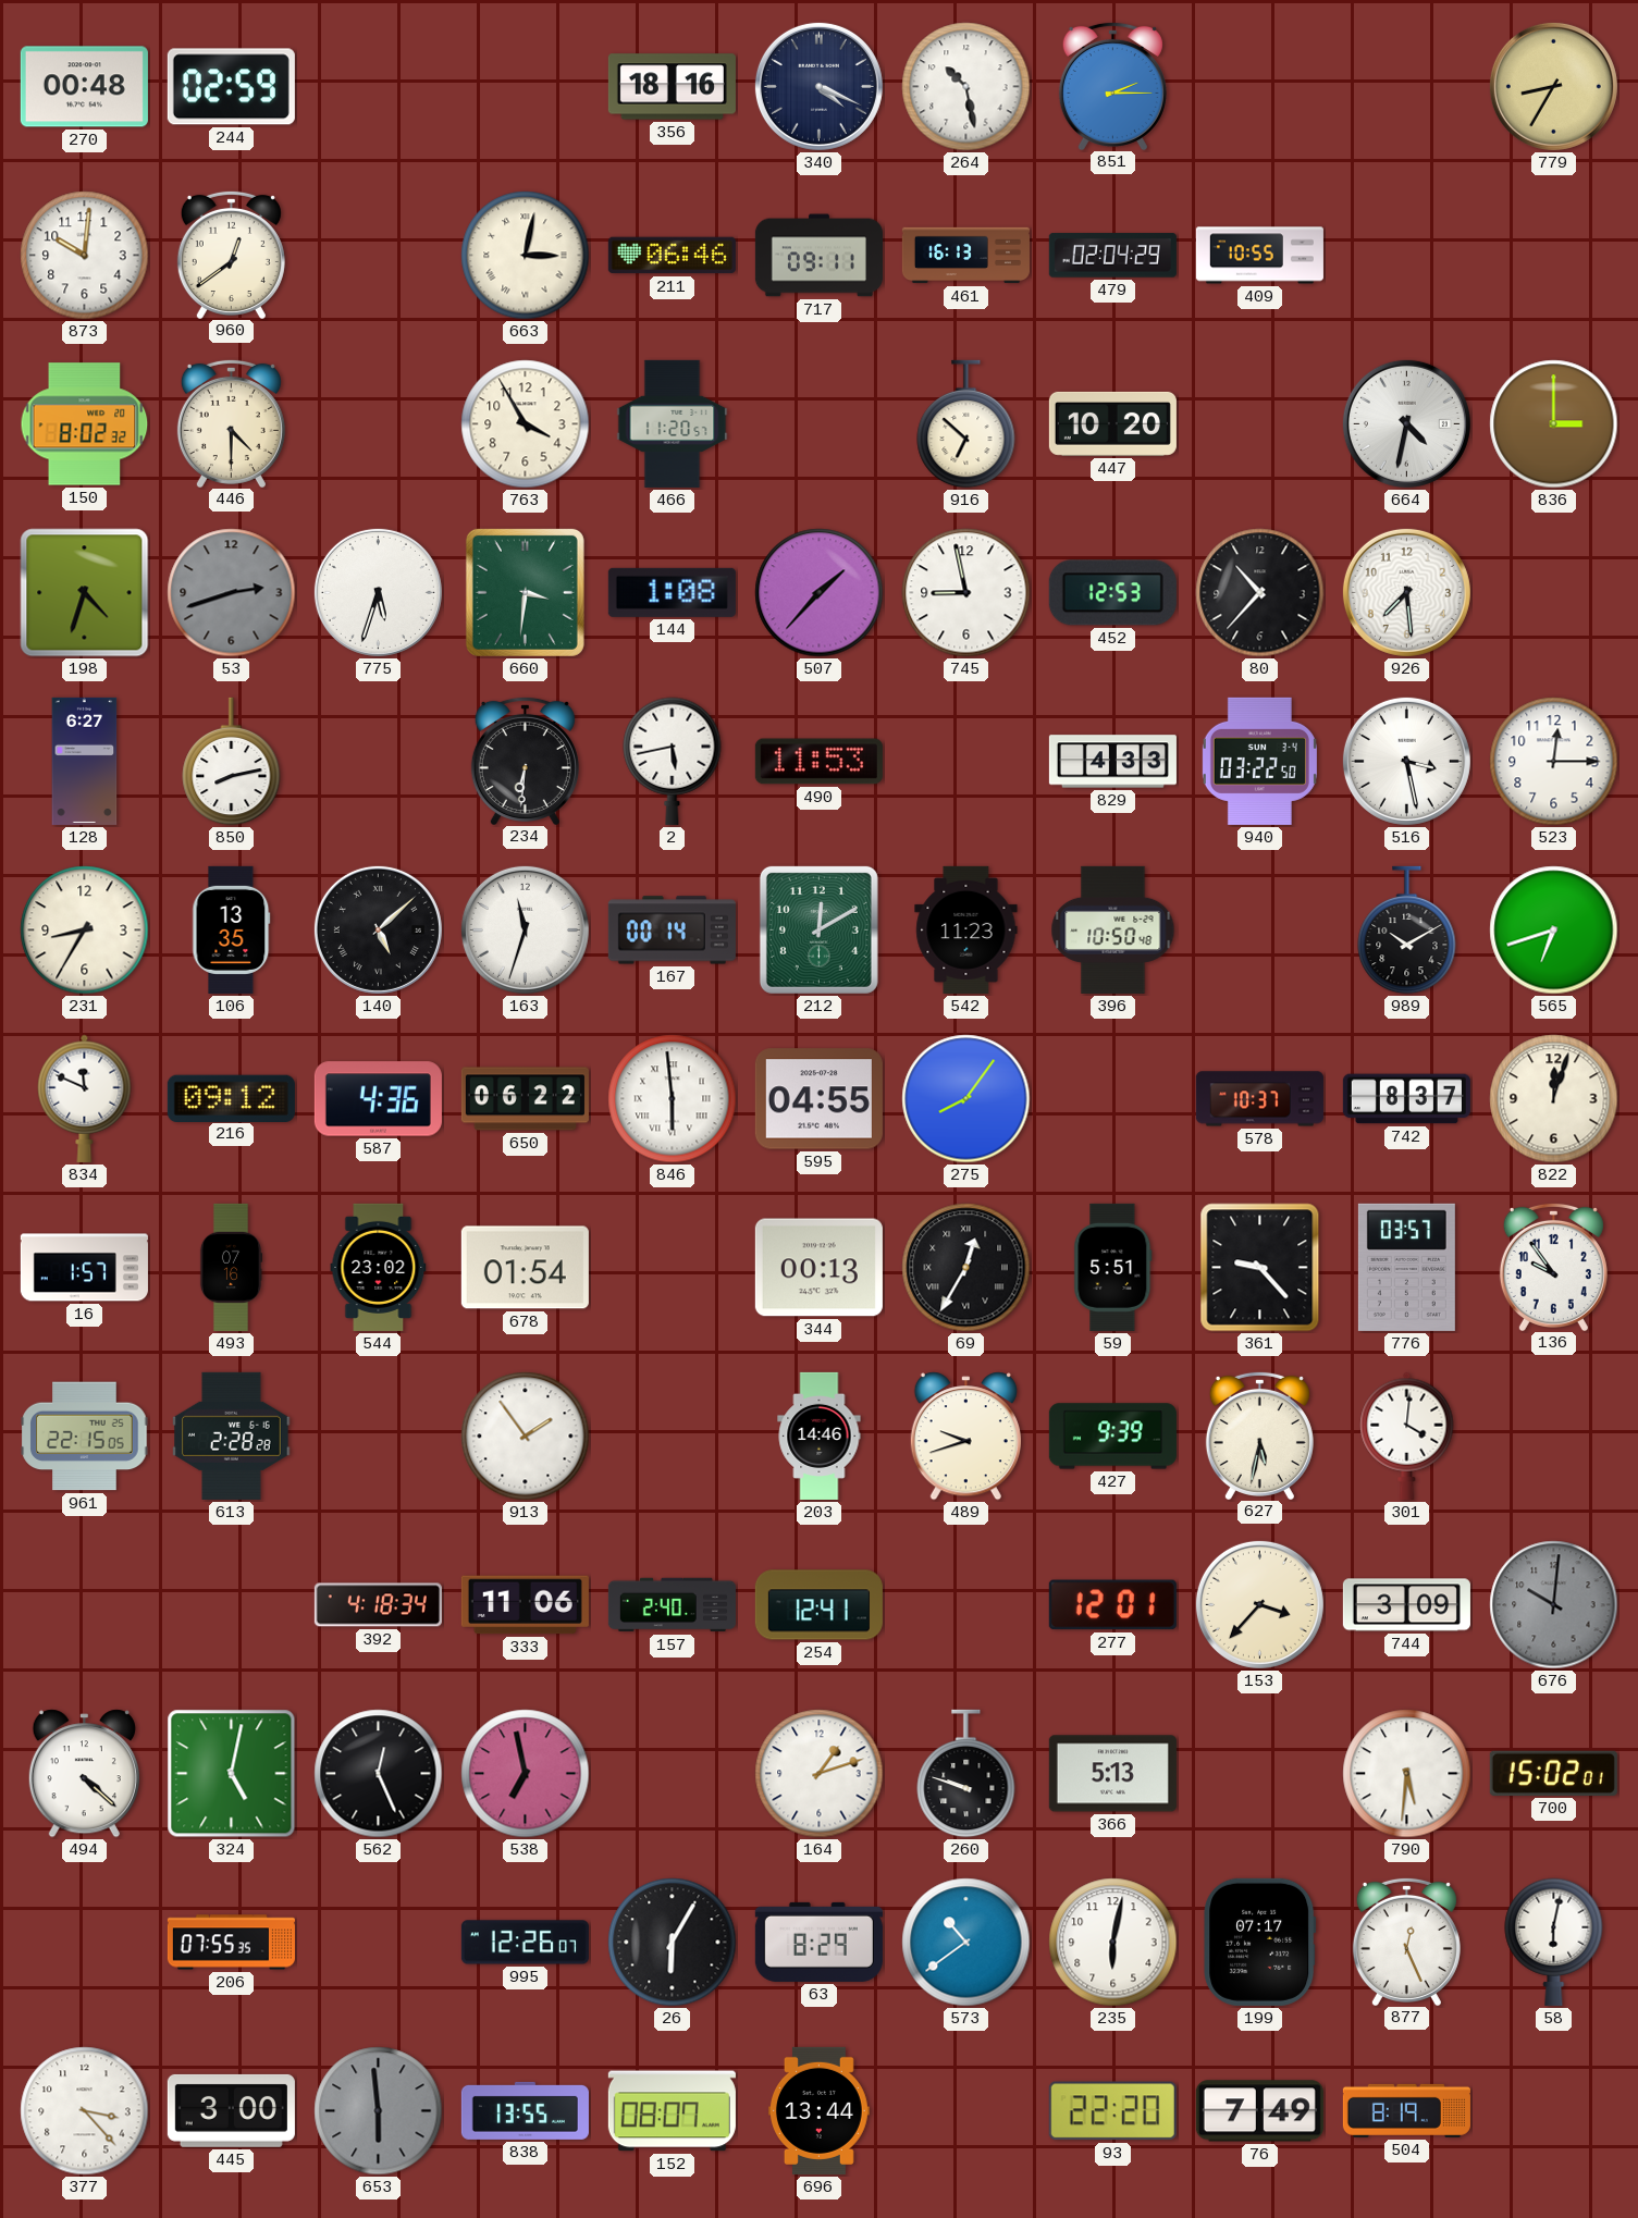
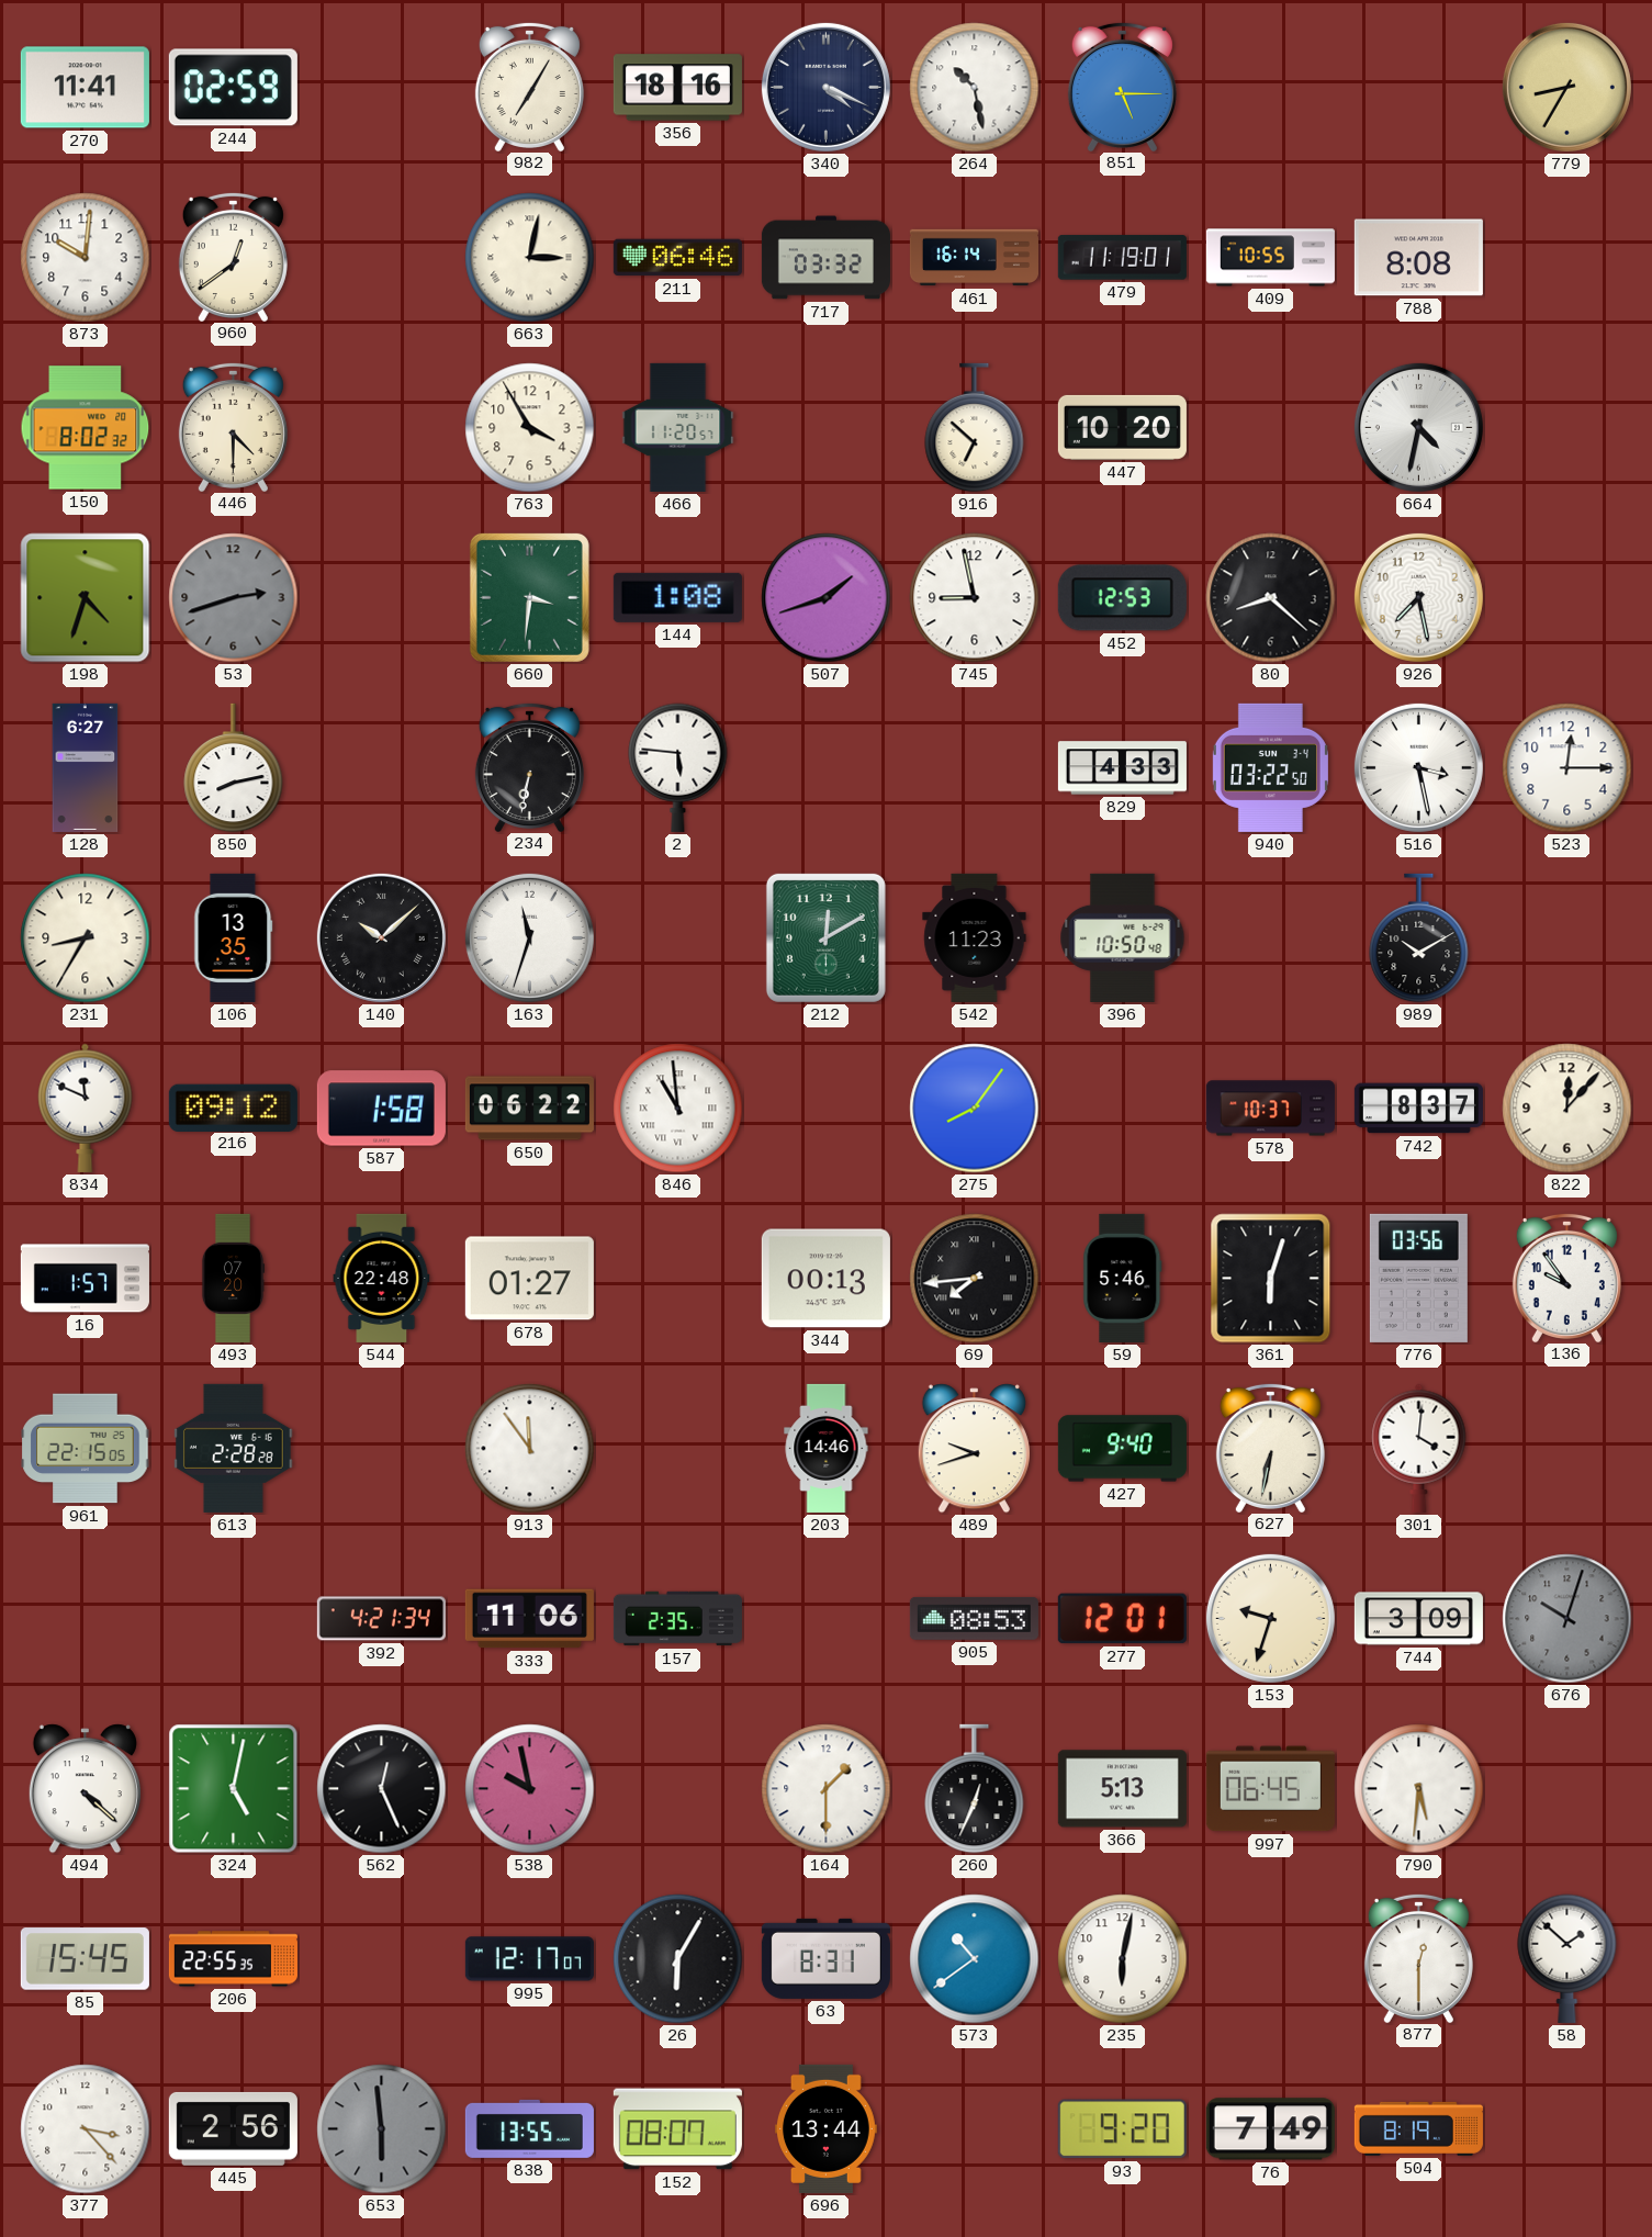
270: 00:48 -> 11:41 (85, 88)
982: none -> 7:05 (529, 86)
851: 2:15 -> 5:15 (1122, 86)
717: 09:11 -> 03:32 (825, 258)
461: 16:13 -> 16:14 (974, 258)
479: 02:04 -> 11:19 (1122, 258)
788: none -> 8:08 (1418, 258)
836: 3:00 -> none (1554, 424)
775: 5:33 -> none (378, 592)
507: 1:37 -> 1:42 (827, 598)
80: 10:37 -> 8:22 (1271, 598)
926: 7:29 -> 7:28 (1418, 597)
234: 6:31 -> 6:32 (529, 766)
2: 5:43 -> 5:46 (678, 767)
490: 11:53 -> none (818, 762)
140: 5:08 -> 10:08 (381, 937)
167: 00:14 -> none (672, 931)
565: 6:42 -> none (1554, 931)
587: 4:36 -> 1:58 (381, 1109)
846: 5:59 -> 10:59 (678, 1109)
595: 04:55 -> none (818, 1099)
822: 12:03 -> 12:07 (1567, 1109)
493: 07:16 -> 07:20 (233, 1278)
544: 23:02 -> 22:48 (382, 1278)
678: 01:54 -> 01:27 (529, 1279)
69: 12:35 -> 7:44 (975, 1279)
59: 5:51 -> 5:46 (1123, 1278)
361: 9:23 -> 6:03 (1271, 1279)
776: 03:57 -> 03:56 (1418, 1278)
913: 1:54 -> 11:54 (530, 1449)
427: 9:39 -> 9:40 (1122, 1449)
627: 5:32 -> 6:32 (1270, 1447)
392: 4:18 -> 4:21 (381, 1619)
157: 2:40 -> 2:35 (677, 1619)
254: 12:41 -> none (818, 1605)
905: none -> 08:53 (974, 1618)
153: 3:37 -> 9:33 (1270, 1618)
676: 10:01 -> 10:03 (1567, 1619)
538: 6:58 -> 9:58 (530, 1789)
164: 1:12 -> 1:30 (827, 1789)
260: 9:48 -> 12:34 (975, 1789)
997: none -> 06:45 (1270, 1789)
700: 15:02 -> none (1553, 1773)
85: none -> 15:45 (85, 1959)
206: 07:55 -> 22:55 (233, 1959)
995: 12:26 -> 12:17 (529, 1959)
63: 8:29 -> 8:31 (825, 1958)
199: 07:17 -> none (1260, 1942)
877: 12:26 -> 12:30 (1418, 1957)
58: 6:02 -> 1:52 (1567, 1958)
445: 3:00 -> 2:56 (233, 2128)
93: 22:20 -> 9:20 (1122, 2129)
